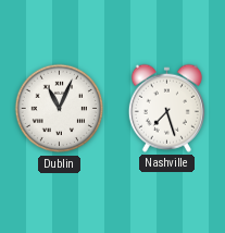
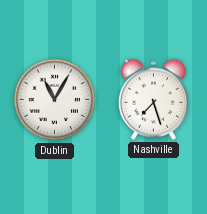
Dublin: 11:04 -> 11:05 (55, 100)
